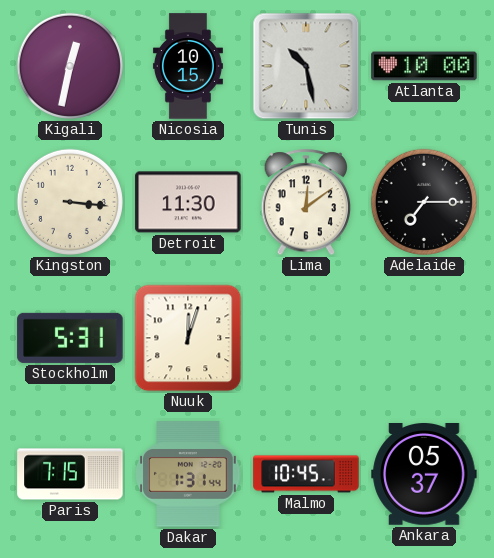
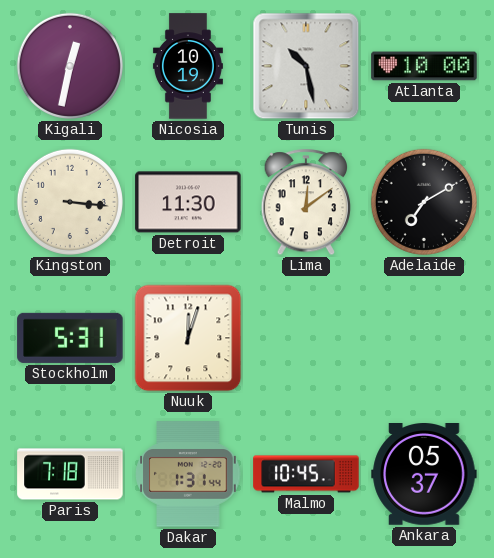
Nicosia: 10:15 -> 10:19 (188, 66)
Adelaide: 7:15 -> 7:10 (424, 202)
Paris: 7:15 -> 7:18 (70, 474)
